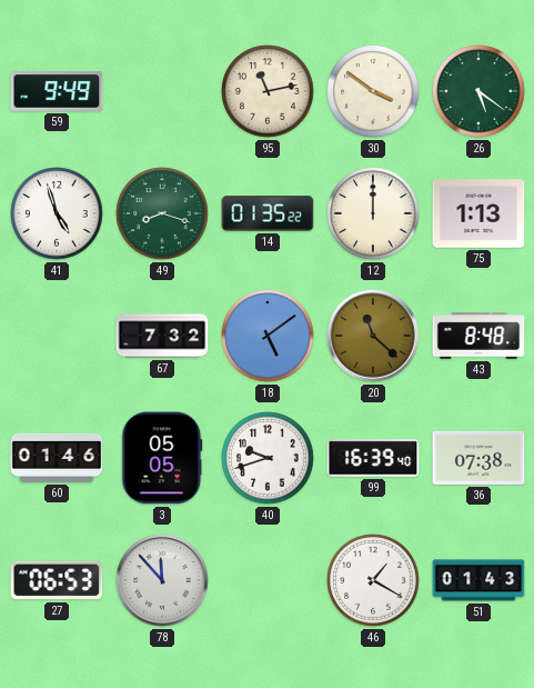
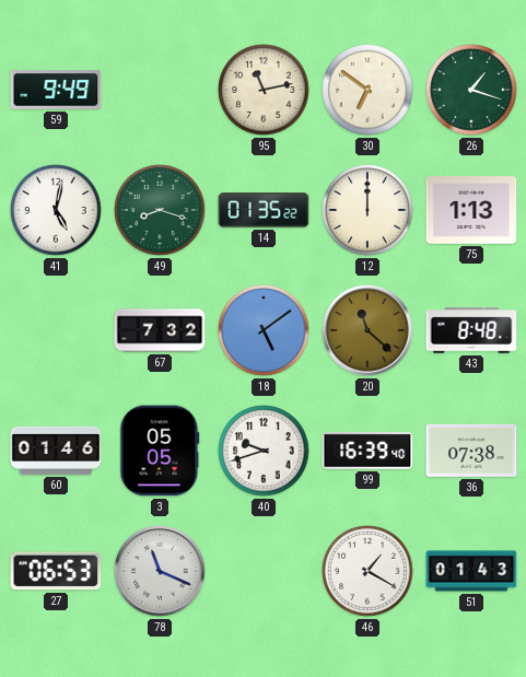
30: 3:51 -> 6:51 (367, 90)
26: 5:21 -> 1:18 (471, 90)
41: 4:57 -> 5:02 (56, 210)
78: 11:53 -> 11:19 (160, 571)
